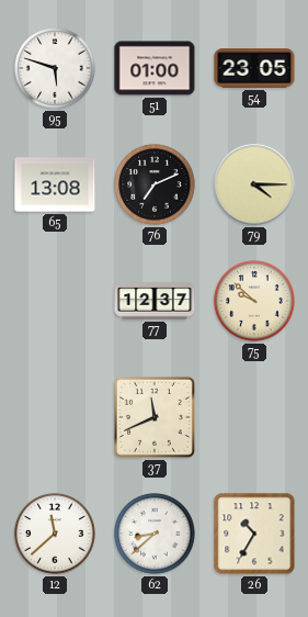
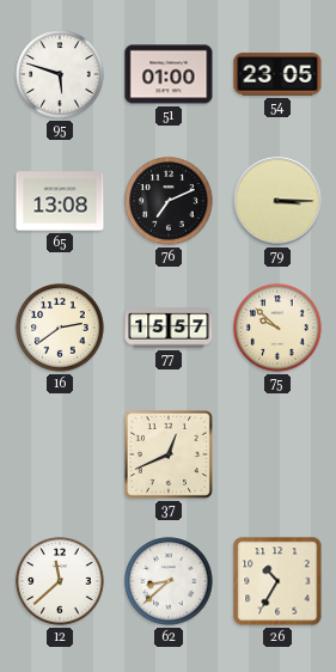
79: 4:15 -> 3:15 (277, 201)
16: none -> 2:39 (60, 328)
77: 12:37 -> 15:57 (169, 328)
37: 11:41 -> 12:41 (169, 454)
